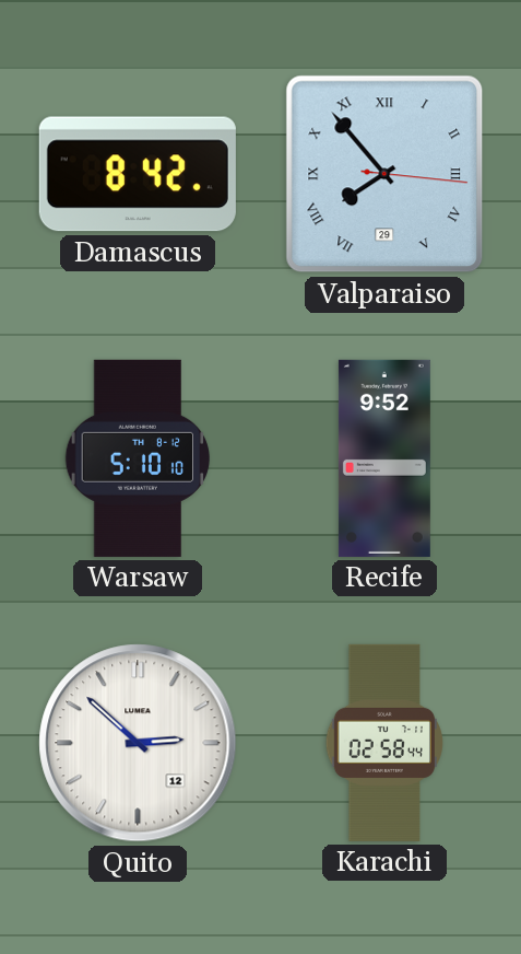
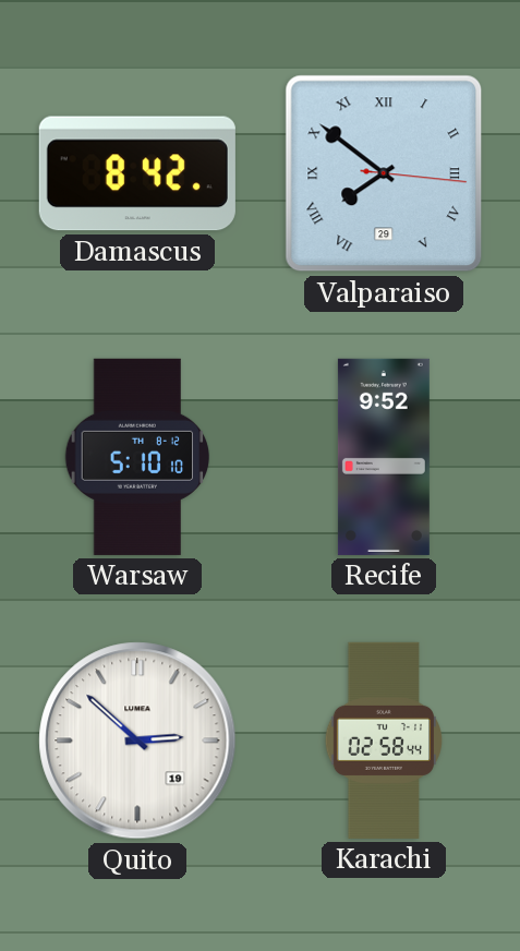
Valparaiso: 7:53 -> 7:51 (384, 173)
Quito date: 12 -> 19 (137, 741)
